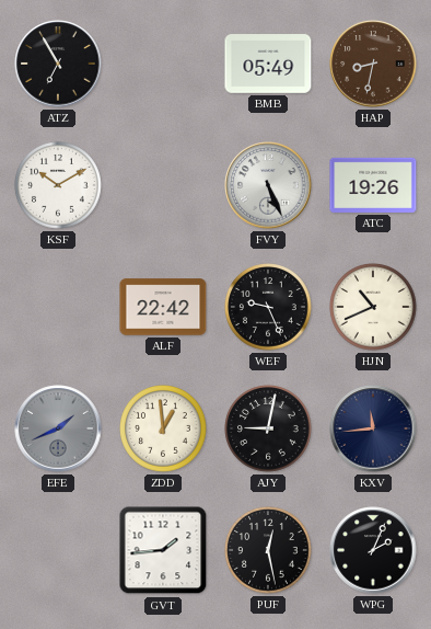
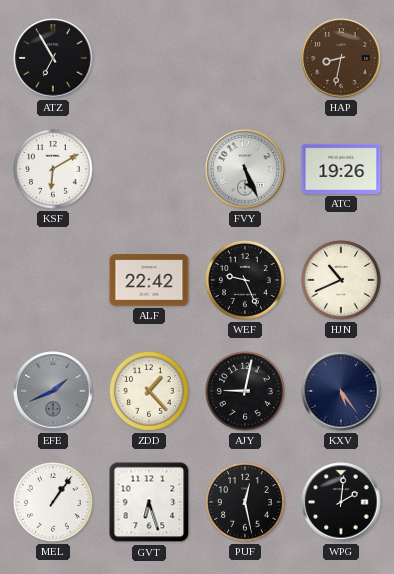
BMB: 05:49 -> none (268, 64)
KSF: 10:10 -> 6:10 (53, 169)
ZDD: 12:59 -> 1:23 (149, 391)
KXV: 11:44 -> 5:24 (341, 391)
MEL: none -> 1:06 (53, 502)
GVT: 1:44 -> 6:27 (149, 502)
WPG: 2:04 -> 2:01 (341, 502)
